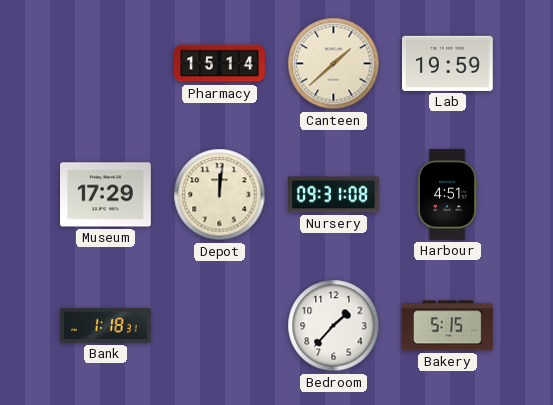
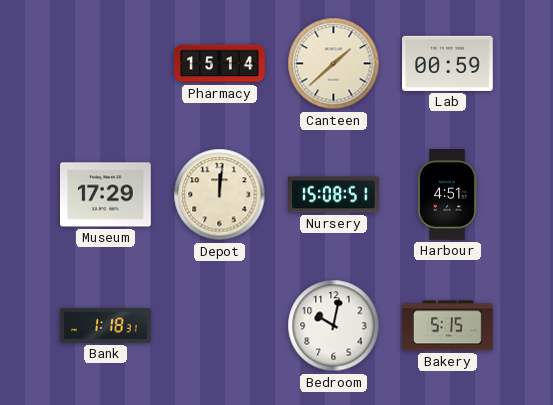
Lab: 19:59 -> 00:59 (448, 63)
Nursery: 09:31 -> 15:08 (334, 195)
Bedroom: 1:37 -> 10:02 (334, 326)
